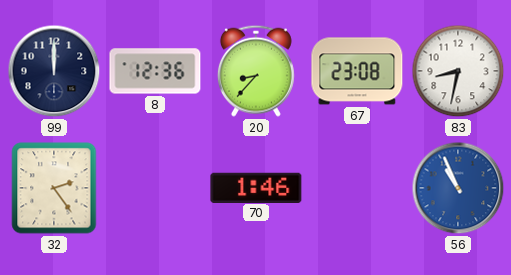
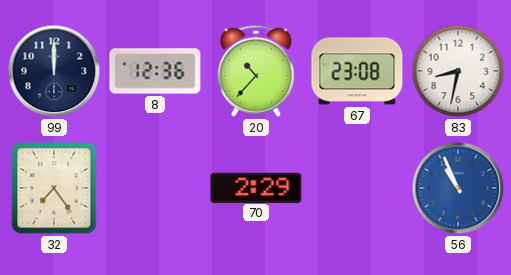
20: 8:37 -> 10:37 (256, 71)
32: 2:24 -> 7:24 (54, 188)
70: 1:46 -> 2:29 (256, 187)
